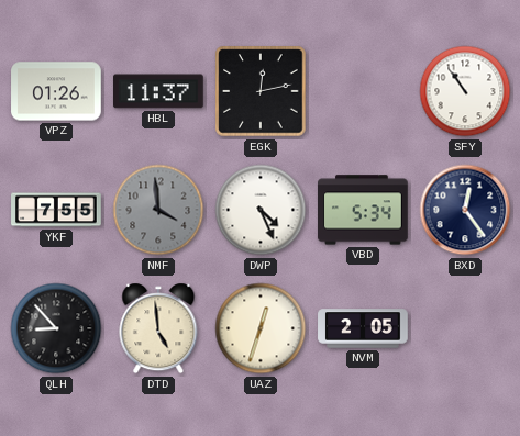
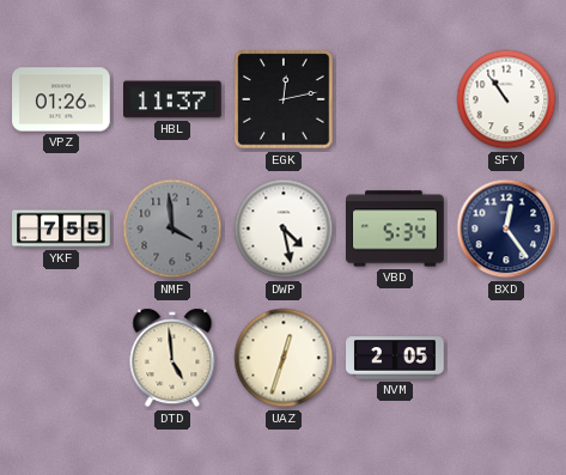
DWP: 4:26 -> 4:28 (284, 229)
QLH: 8:53 -> none (56, 328)
